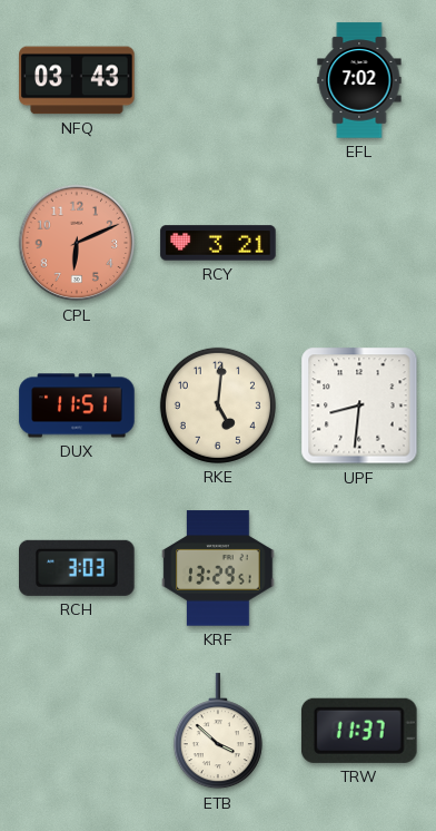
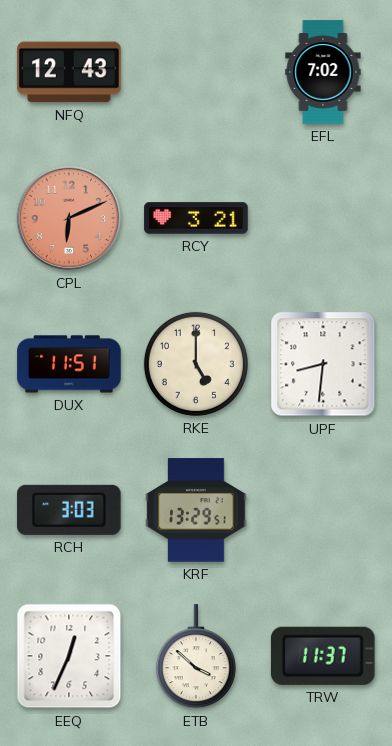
NFQ: 03:43 -> 12:43 (69, 72)
RKE: 5:01 -> 5:00 (196, 364)
EEQ: none -> 12:34 (69, 656)
